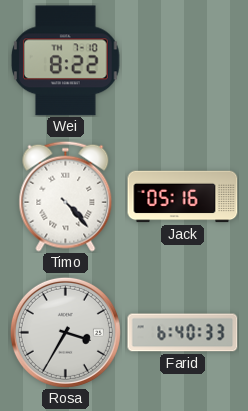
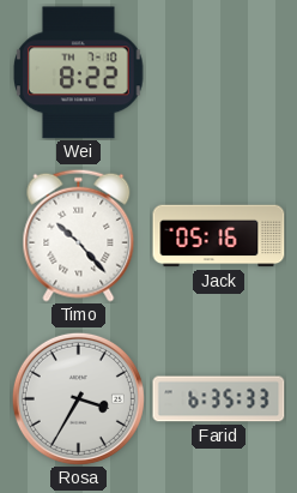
Timo: 4:23 -> 10:23 (79, 235)
Farid: 6:40 -> 6:35 (219, 399)
